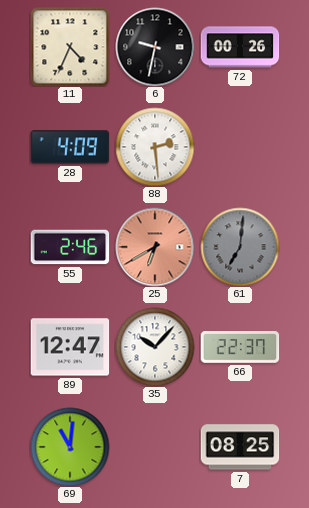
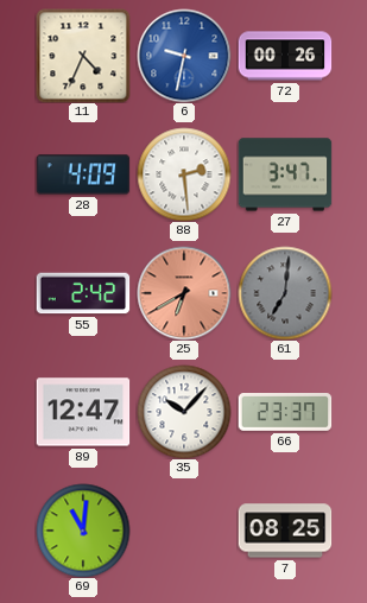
6 dial: black -> blue (184, 56)
27: none -> 3:47 (285, 174)
55: 2:46 -> 2:42 (83, 293)
66: 22:37 -> 23:37 (285, 413)
